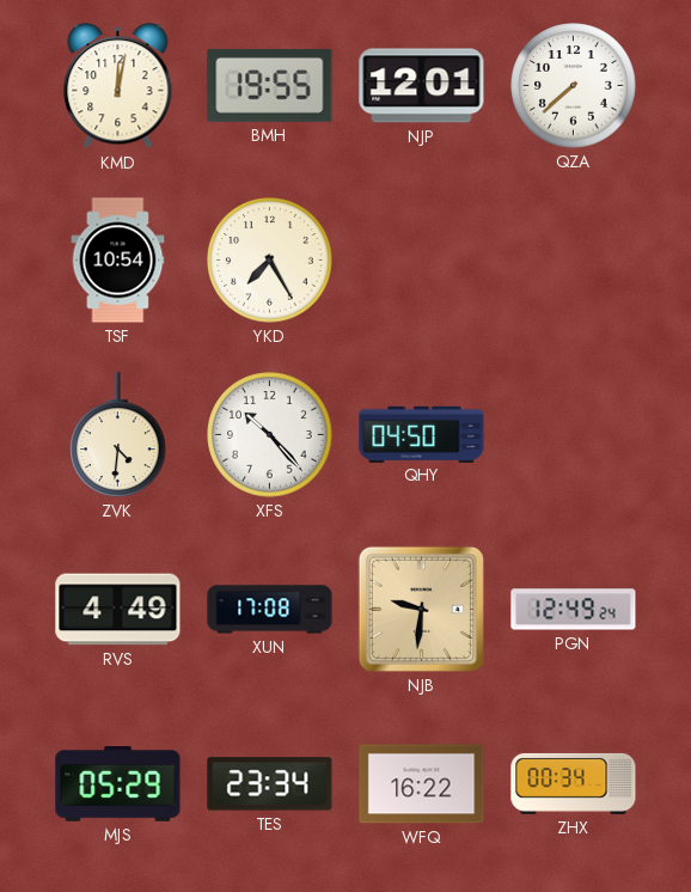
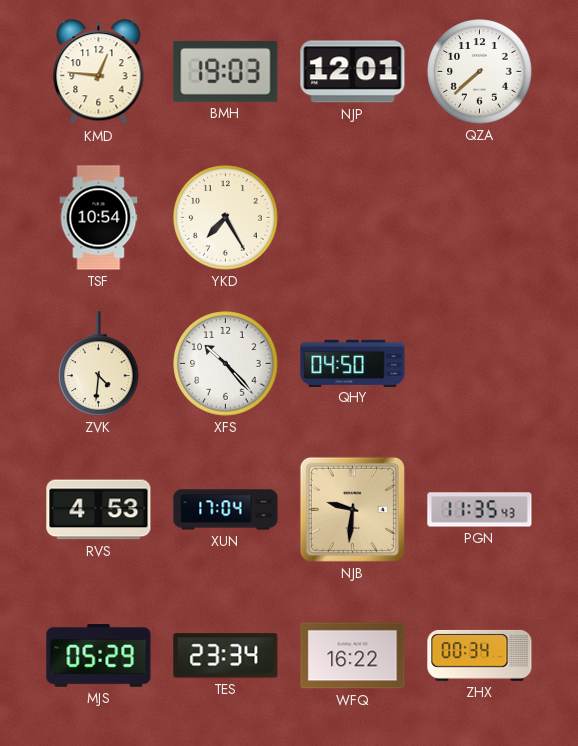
KMD: 12:02 -> 12:46 (99, 72)
BMH: 19:55 -> 19:03 (226, 71)
RVS: 4:49 -> 4:53 (99, 510)
XUN: 17:08 -> 17:04 (226, 510)
PGN: 12:49 -> 11:35 (480, 510)
